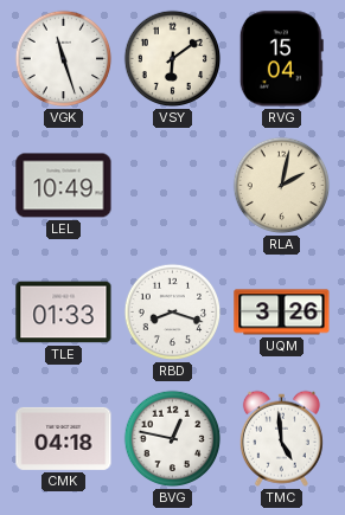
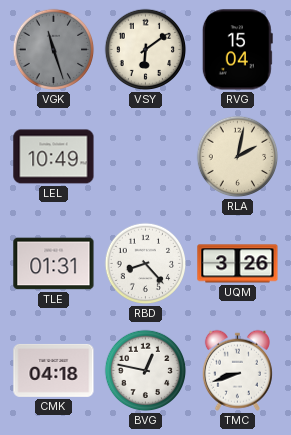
VGK dial: white -> grey (54, 50)
TLE: 01:33 -> 01:31 (54, 264)
RBD: 8:18 -> 8:23 (146, 264)
TMC: 4:59 -> 8:42 (237, 370)
